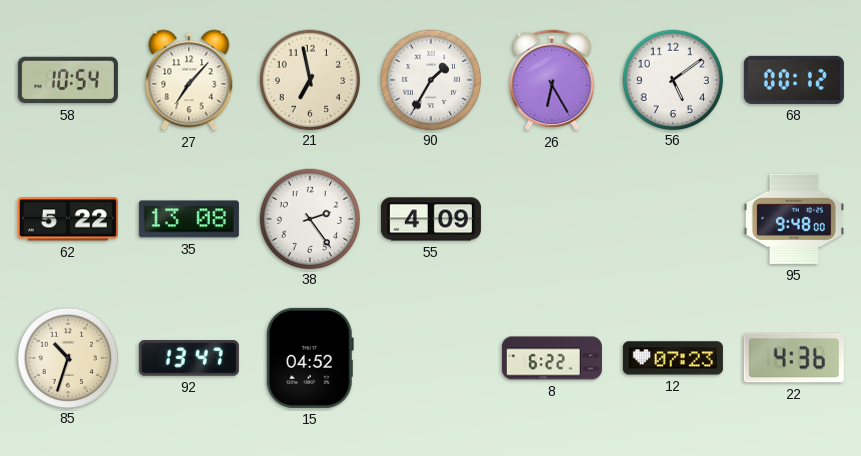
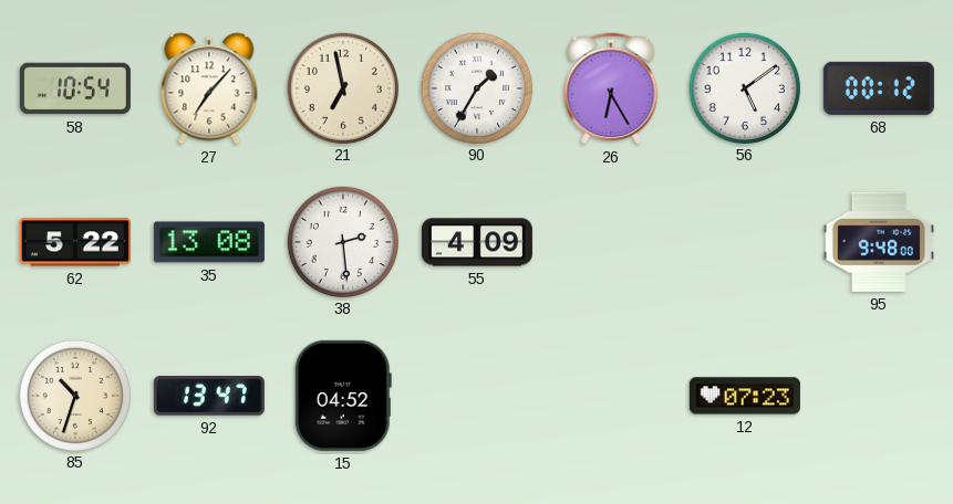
38: 2:24 -> 2:29 (342, 241)
8: 6:22 -> none (552, 358)
22: 4:36 -> none (794, 358)
